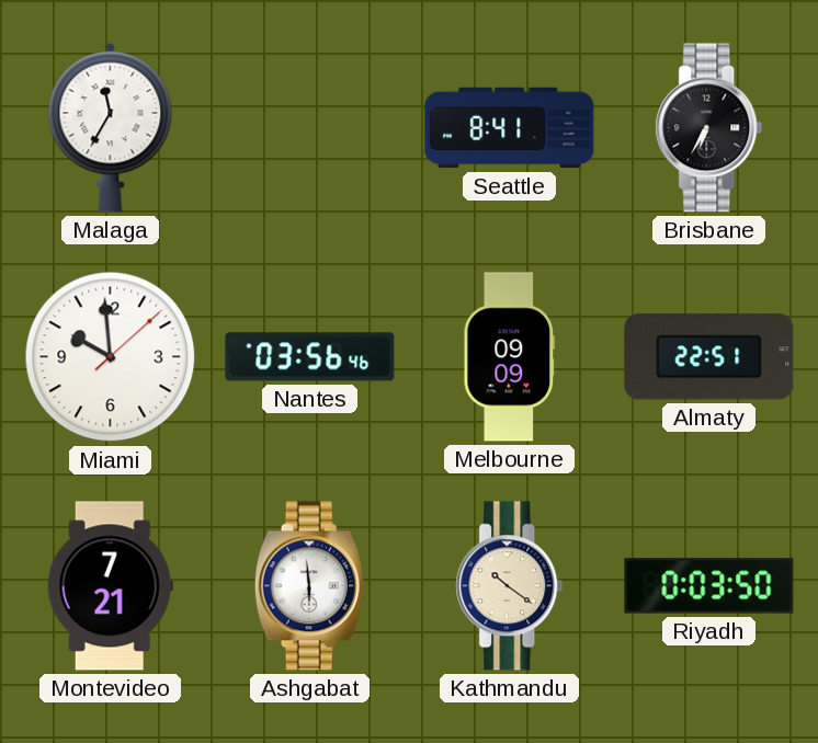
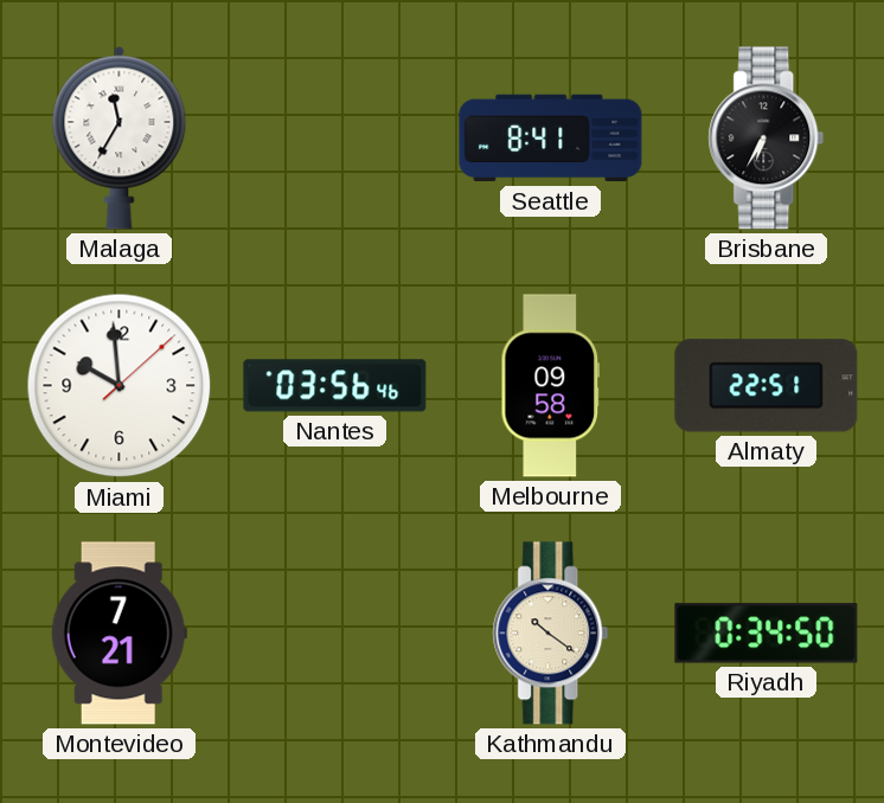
Melbourne: 09:09 -> 09:58 (551, 386)
Ashgabat: 5:59 -> none (309, 586)
Riyadh: 0:03 -> 0:34 (767, 634)
